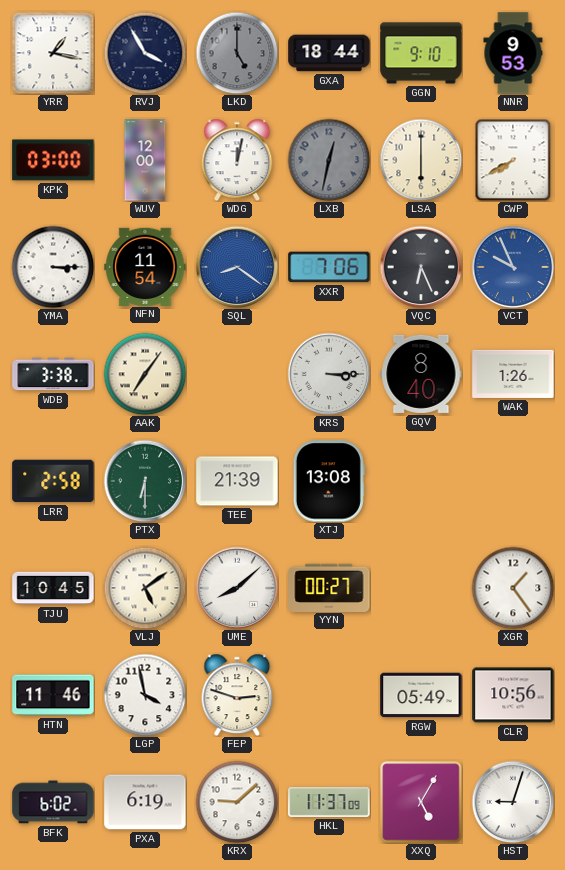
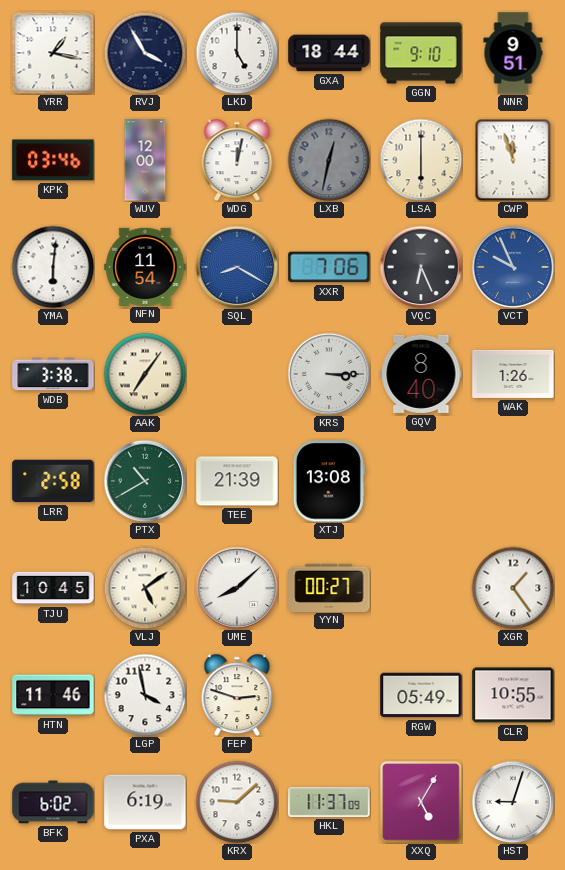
LKD dial: grey -> white (237, 53)
NNR: 9:53 -> 9:51 (513, 53)
KPK: 03:00 -> 03:46 (53, 160)
CWP: 7:40 -> 11:57 (513, 160)
YMA: 3:15 -> 6:01 (53, 267)
SQL: 8:21 -> 8:20 (237, 267)
PTX: 6:30 -> 10:40 (145, 481)
CLR: 10:56 -> 10:55 (513, 695)
